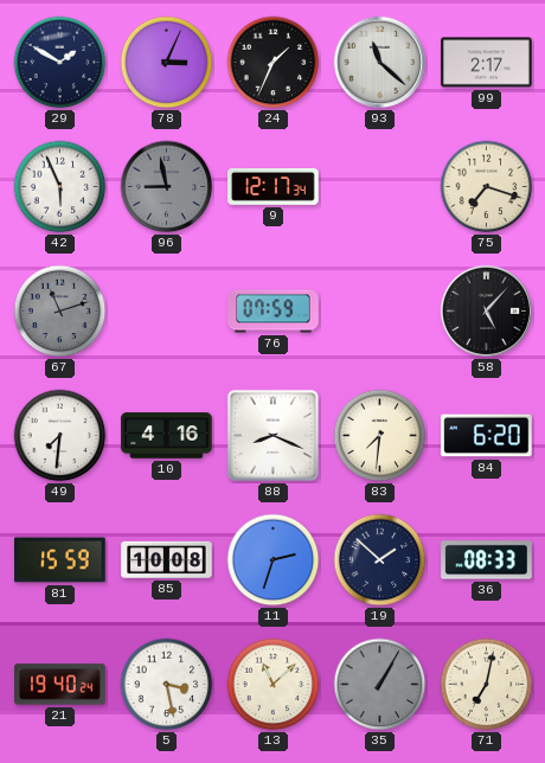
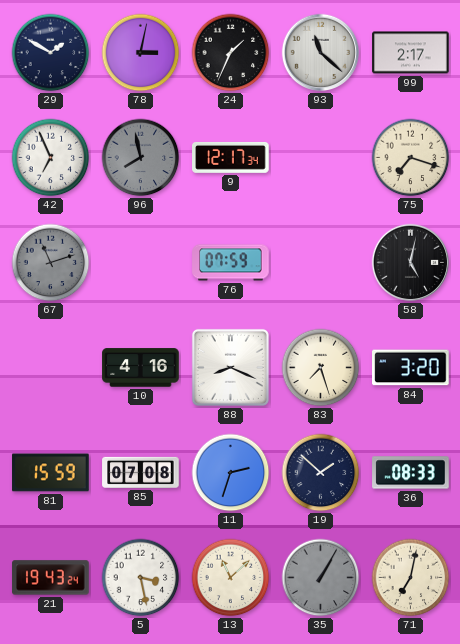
78: 3:04 -> 3:02 (141, 53)
42: 5:56 -> 6:56 (51, 158)
96: 8:58 -> 7:58 (141, 158)
58: 5:07 -> 5:02 (411, 263)
49: 7:31 -> none (60, 436)
83: 7:31 -> 7:27 (321, 368)
84: 6:20 -> 3:20 (411, 368)
85: 10:08 -> 07:08 (141, 472)
21: 19:40 -> 19:43 (51, 578)
